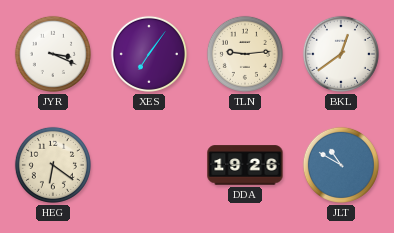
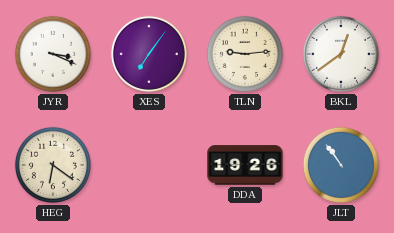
JLT: 10:50 -> 10:54 (341, 165)
